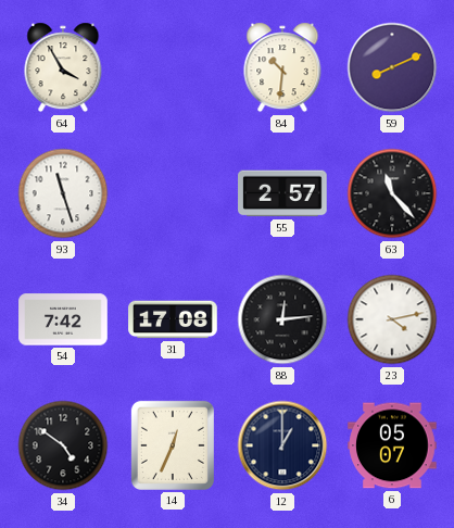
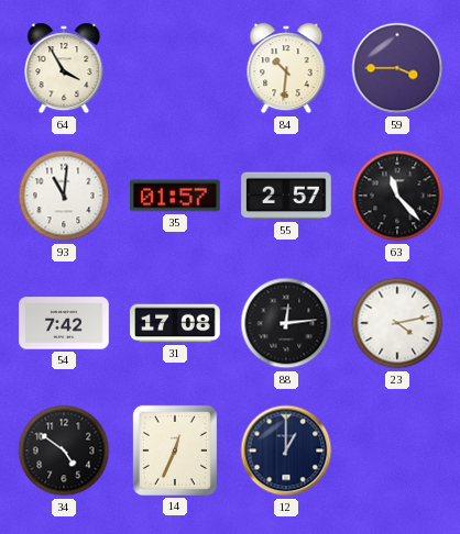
59: 8:11 -> 3:45 (397, 68)
93: 11:27 -> 11:01 (64, 196)
35: none -> 01:57 (175, 196)
6: 05:07 -> none (392, 445)
